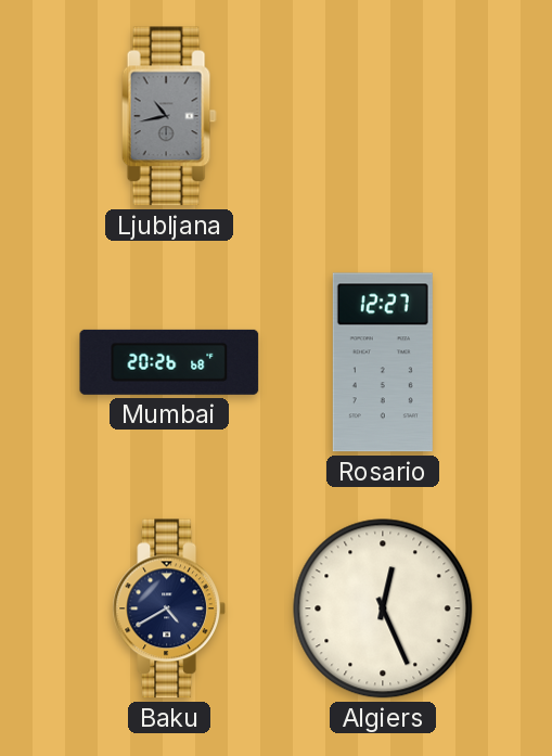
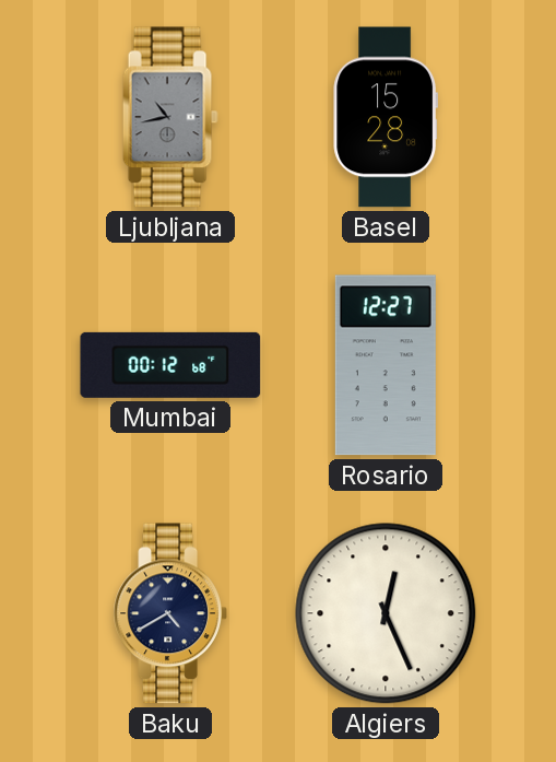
Basel: none -> 15:28 (386, 117)
Mumbai: 20:26 -> 00:12 (170, 365)
